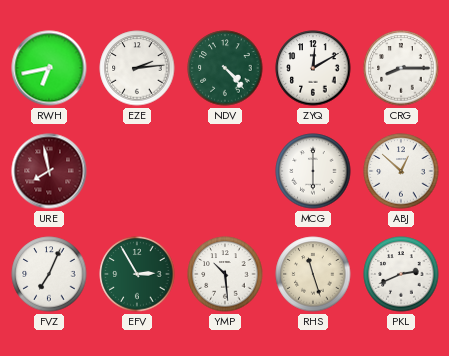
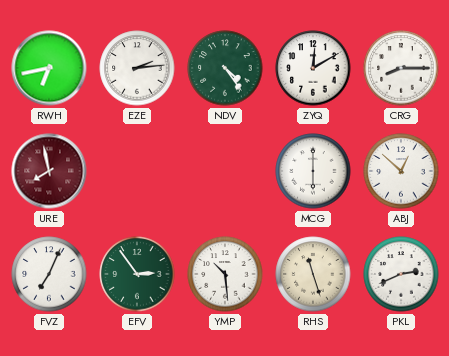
NDV: 4:23 -> 4:24 (225, 68)
EFV: 2:55 -> 2:54 (137, 274)
